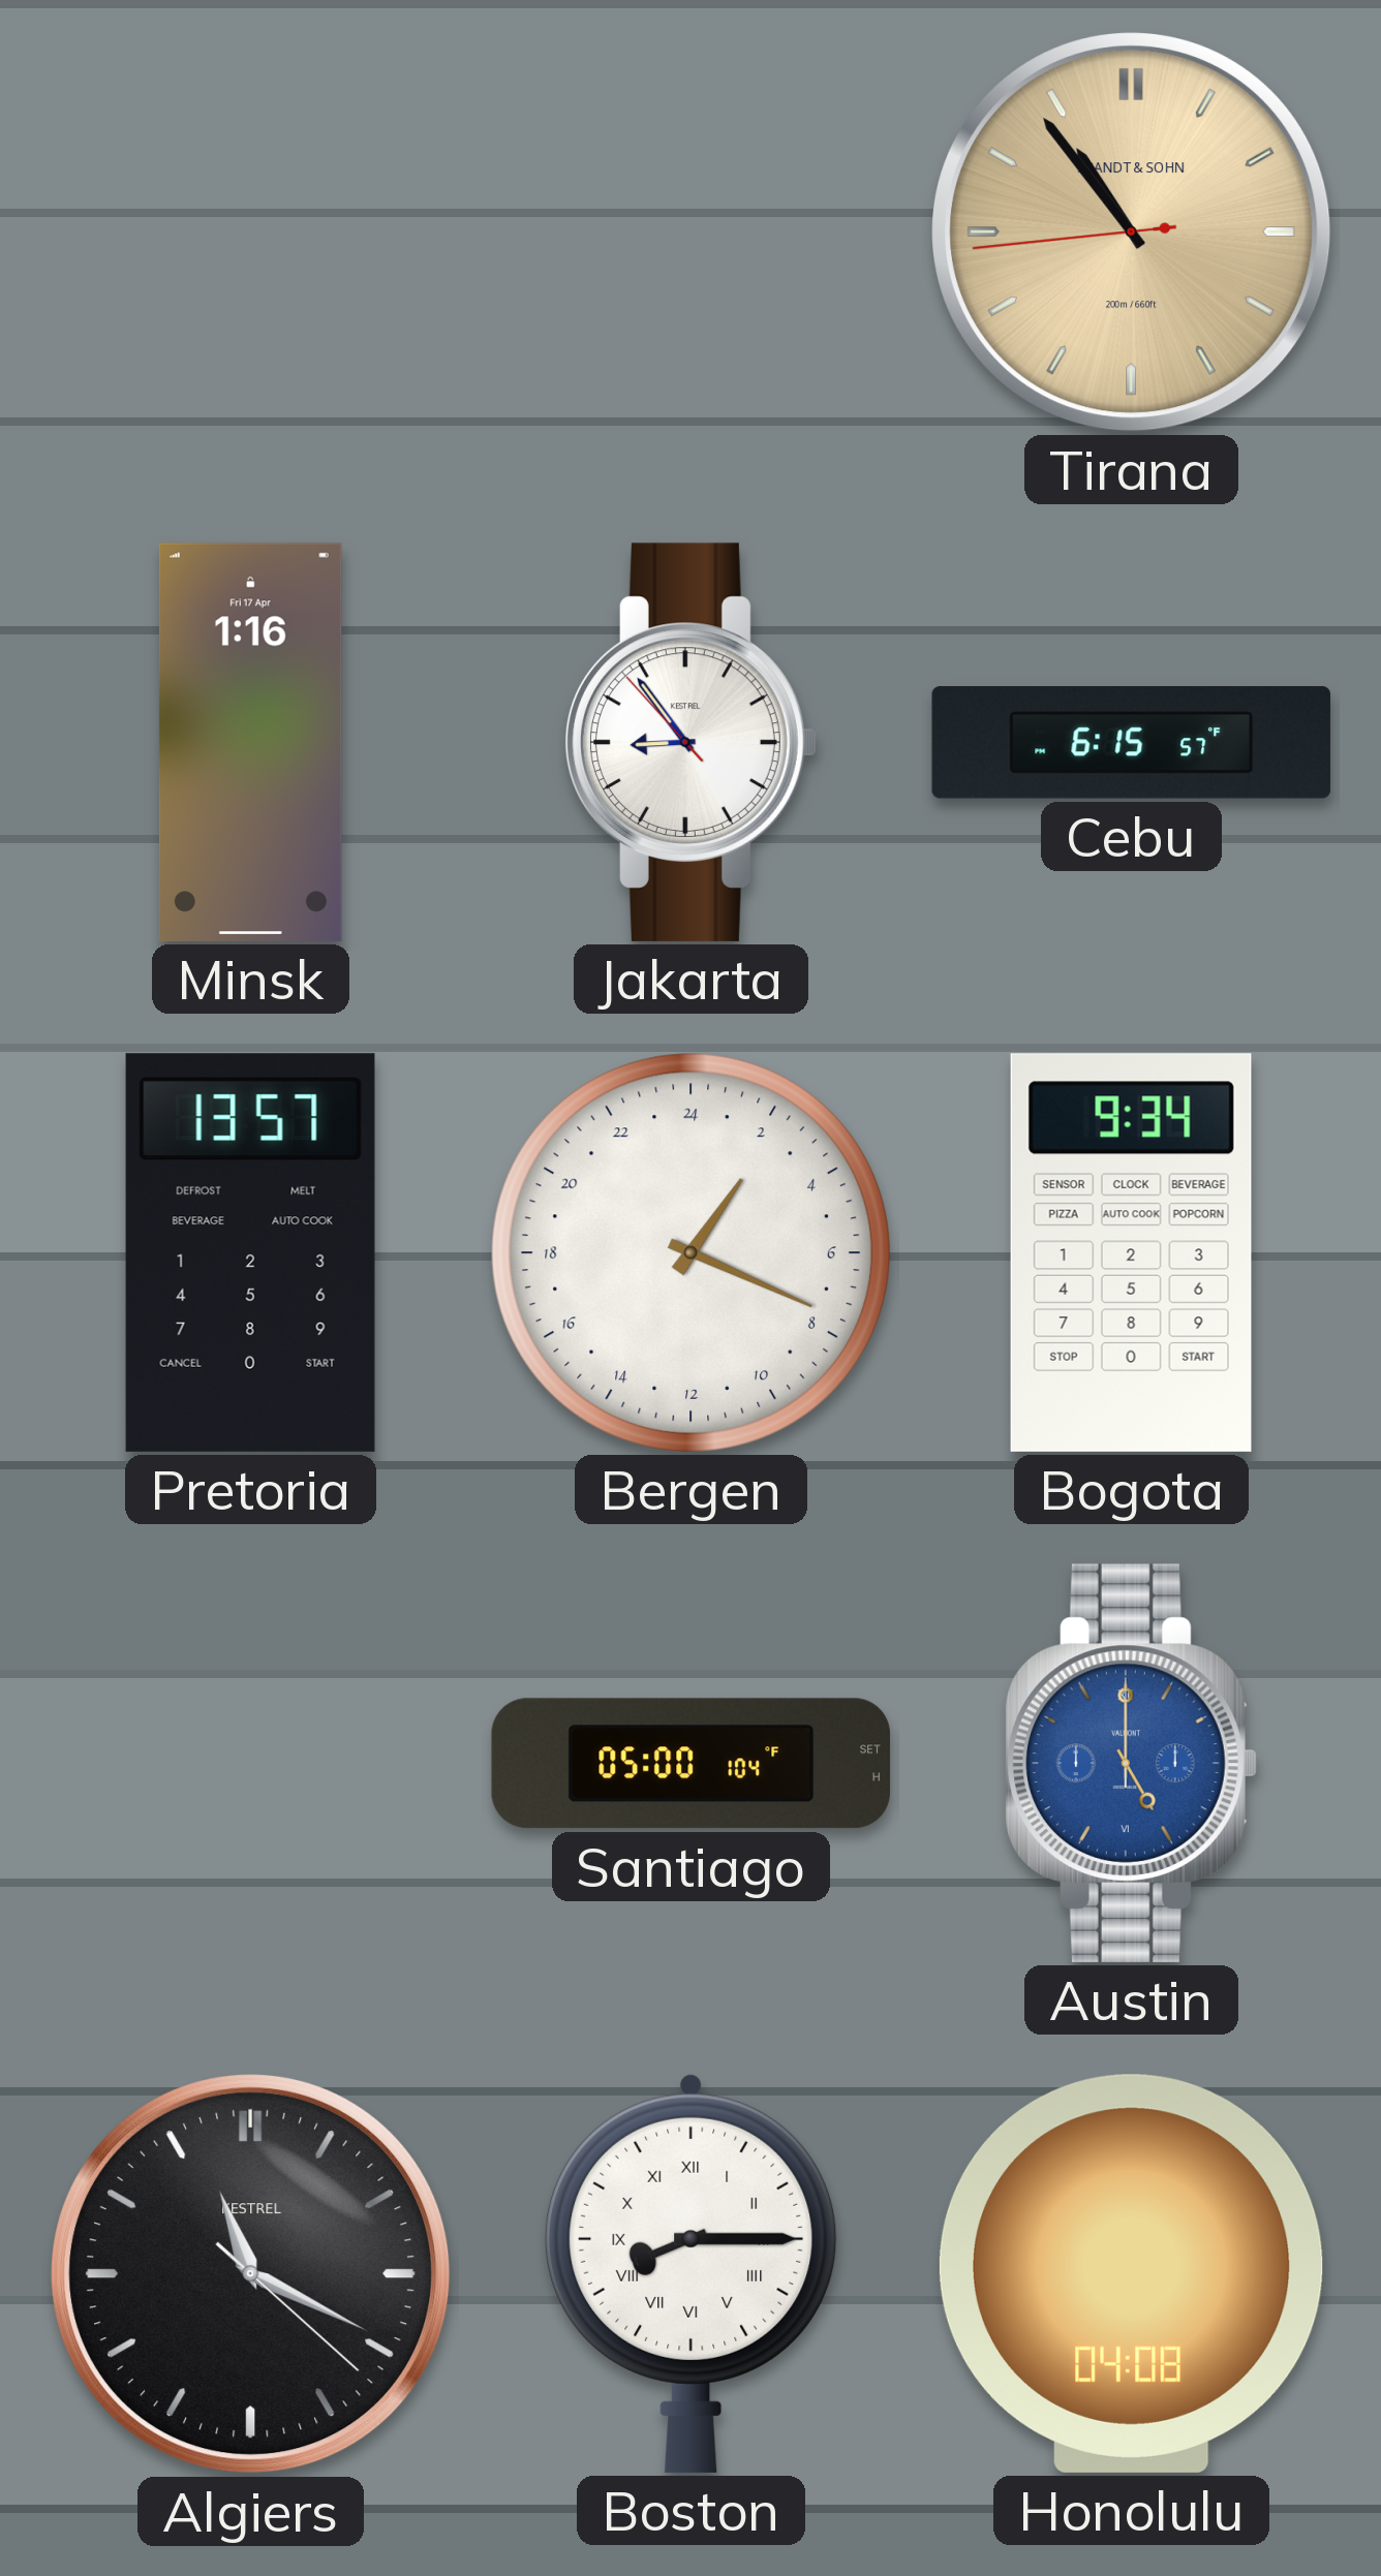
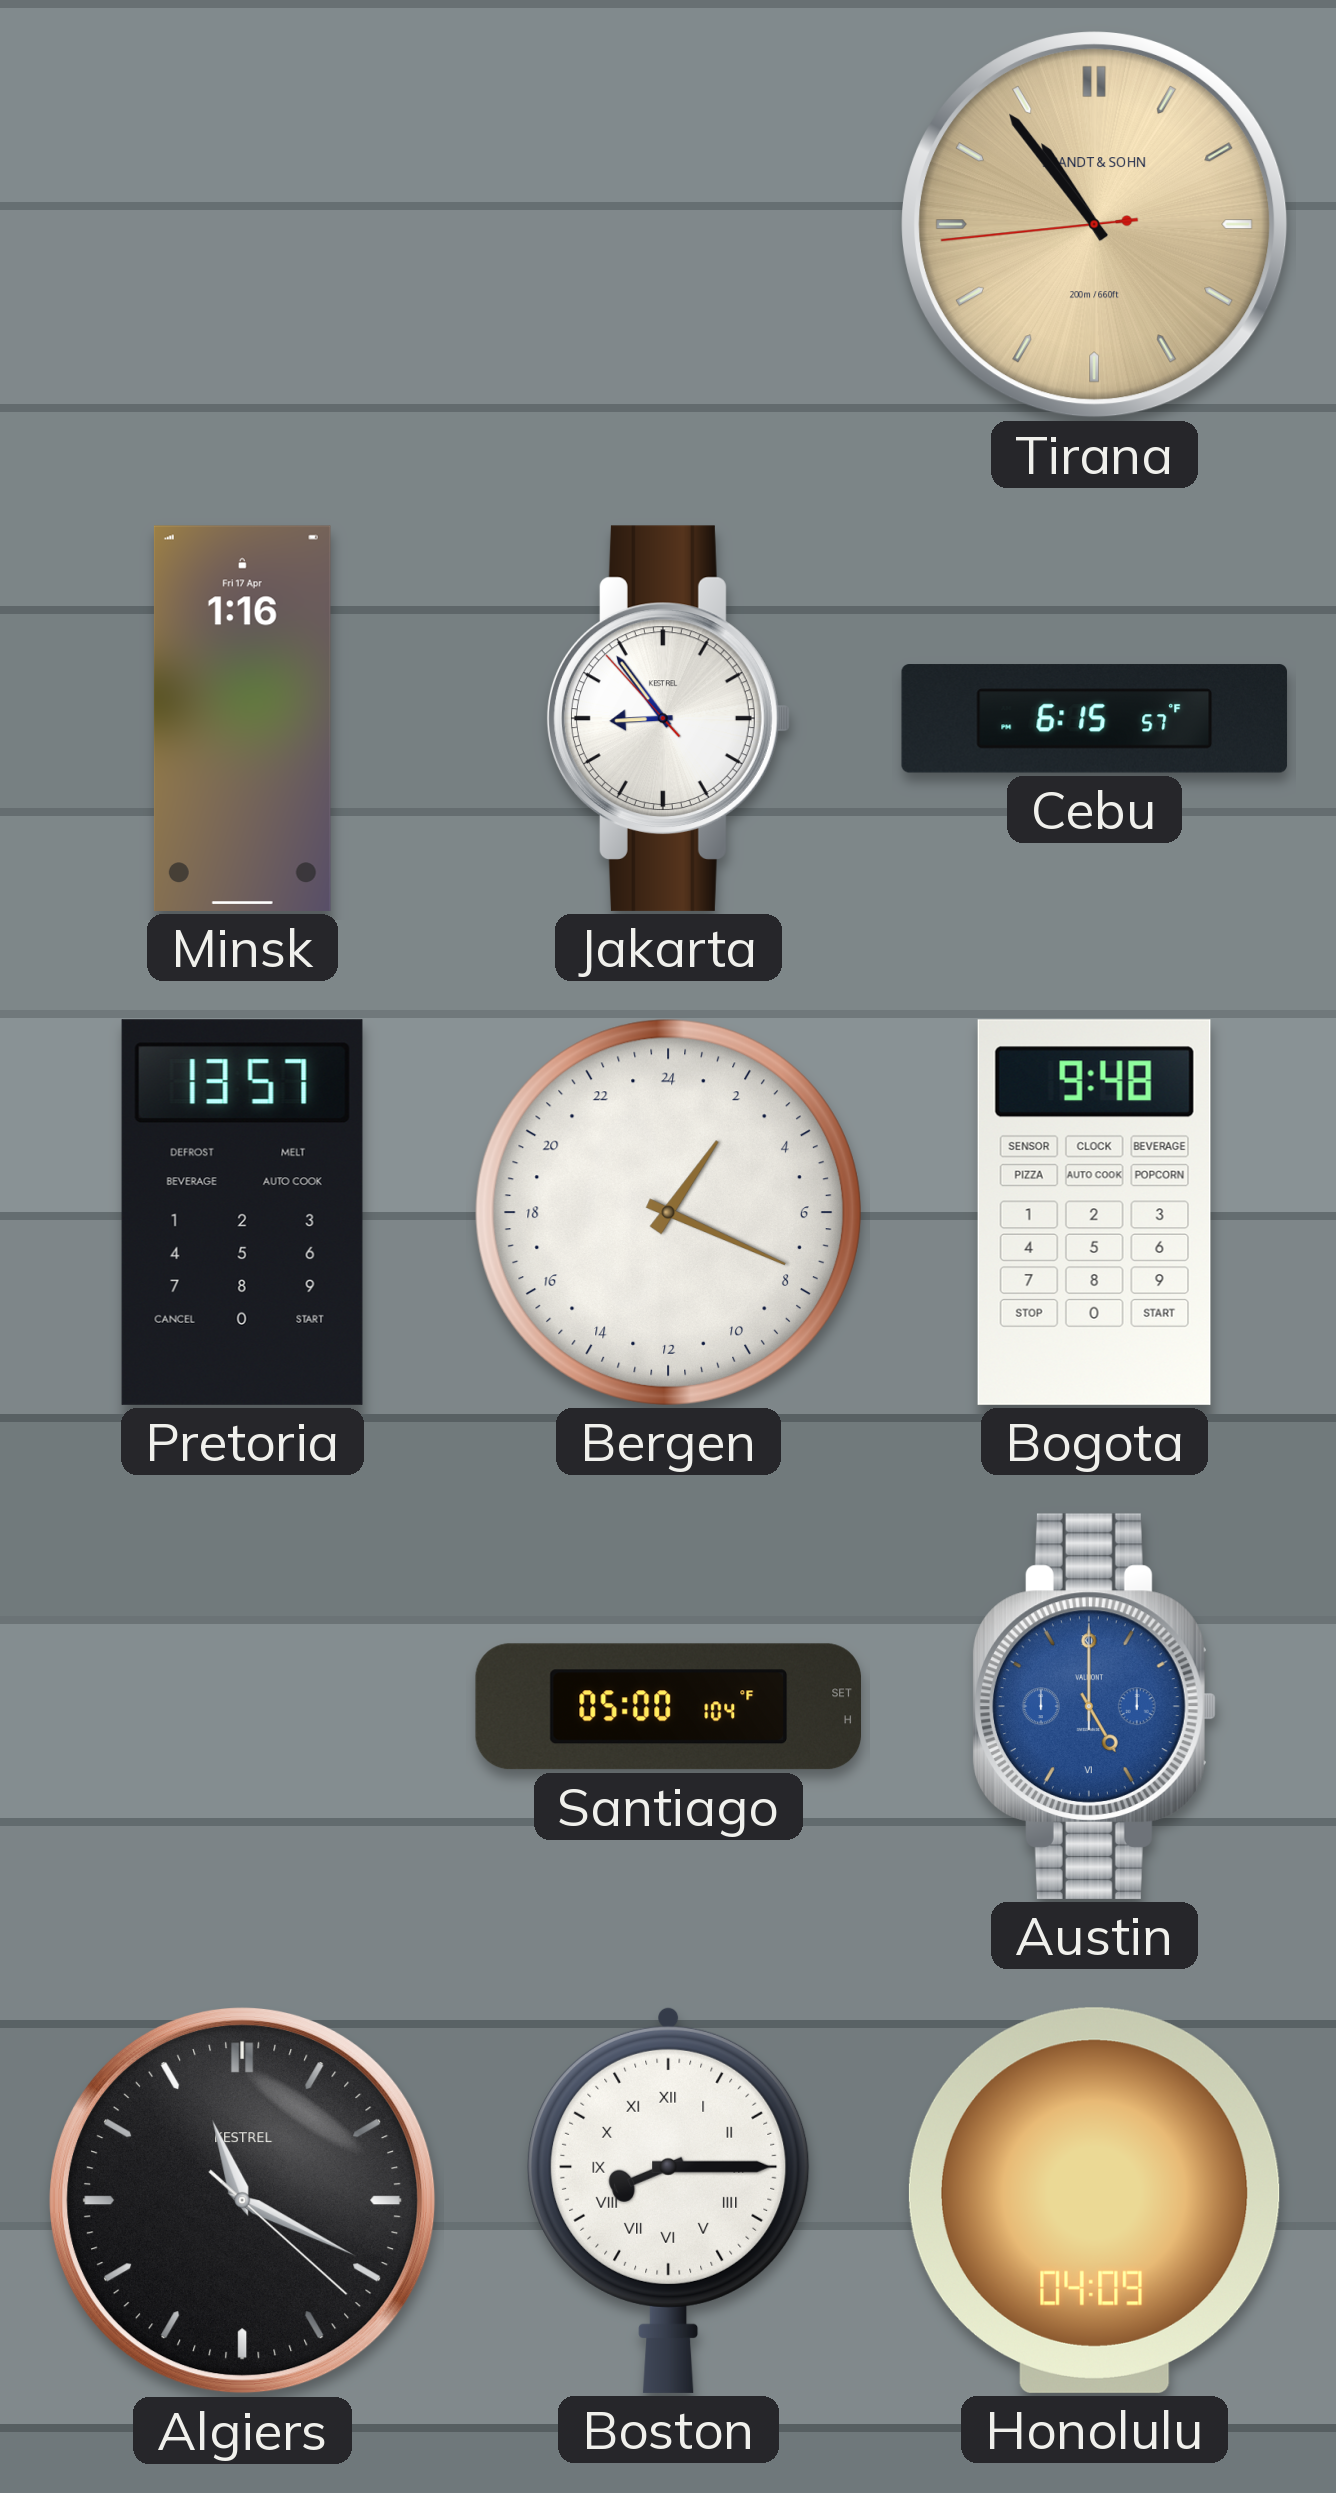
Bogota: 9:34 -> 9:48 (1094, 1212)
Honolulu: 04:08 -> 04:09 (1094, 2200)
